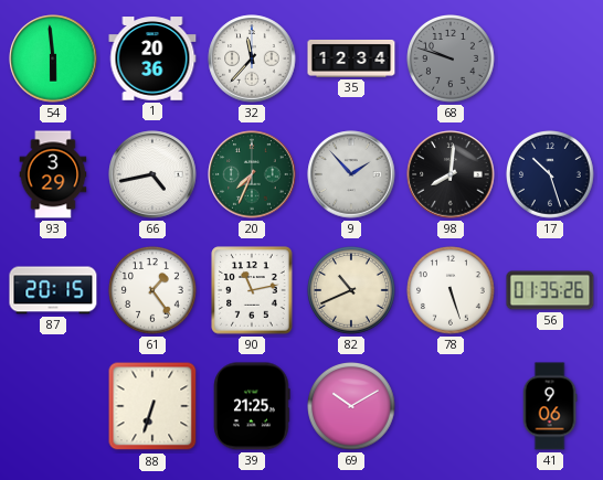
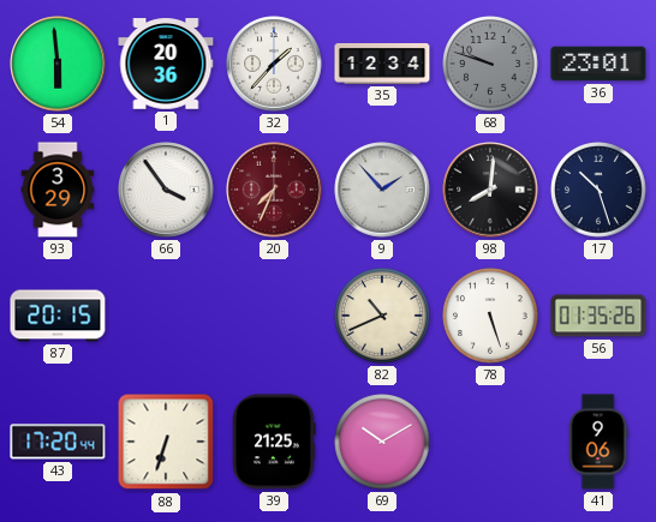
32: 11:37 -> 1:37 (274, 64)
36: none -> 23:01 (598, 64)
66: 4:43 -> 3:54 (166, 190)
20 dial: green -> burgundy (274, 190)
61: 1:24 -> none (154, 291)
90: 11:13 -> none (252, 290)
43: none -> 17:20 (58, 442)
